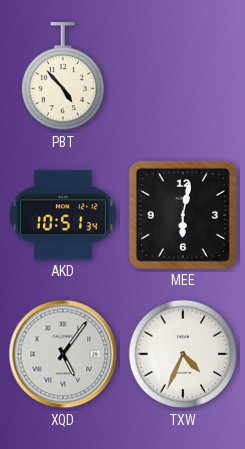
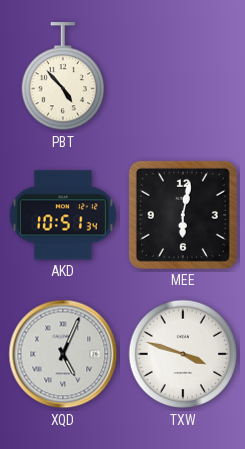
XQD: 5:06 -> 5:04 (63, 354)
TXW: 4:34 -> 3:48 (183, 354)
